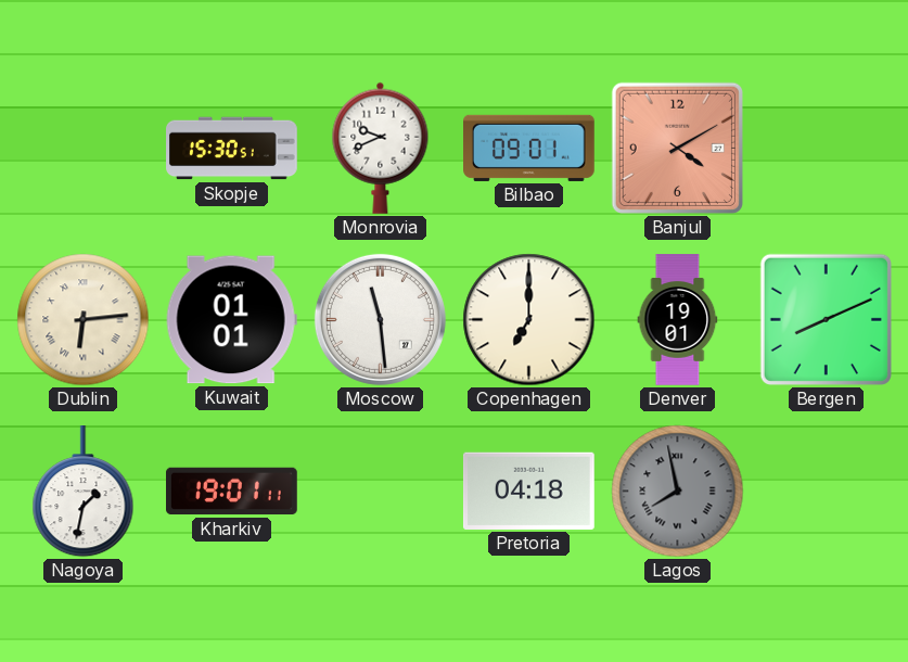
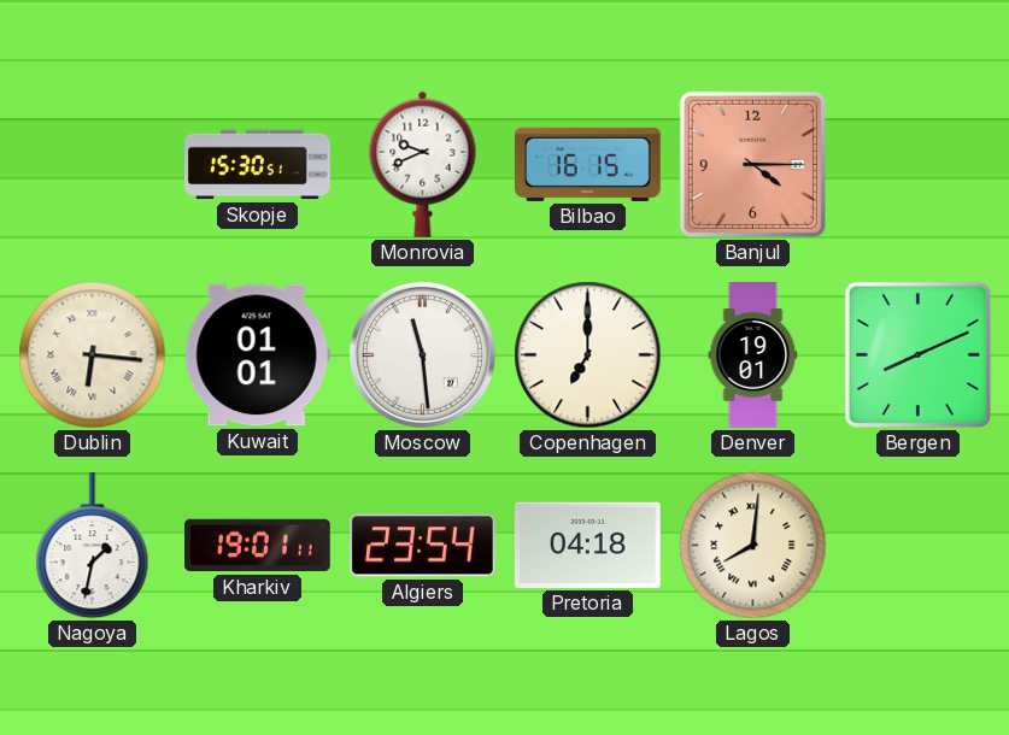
Bilbao: 09:01 -> 16:15 (588, 164)
Banjul: 4:10 -> 4:15 (752, 164)
Dublin: 6:14 -> 6:16 (93, 355)
Algiers: none -> 23:54 (422, 546)
Lagos: 7:58 -> 8:01 (753, 546)
Lagos dial: grey -> cream (753, 546)
